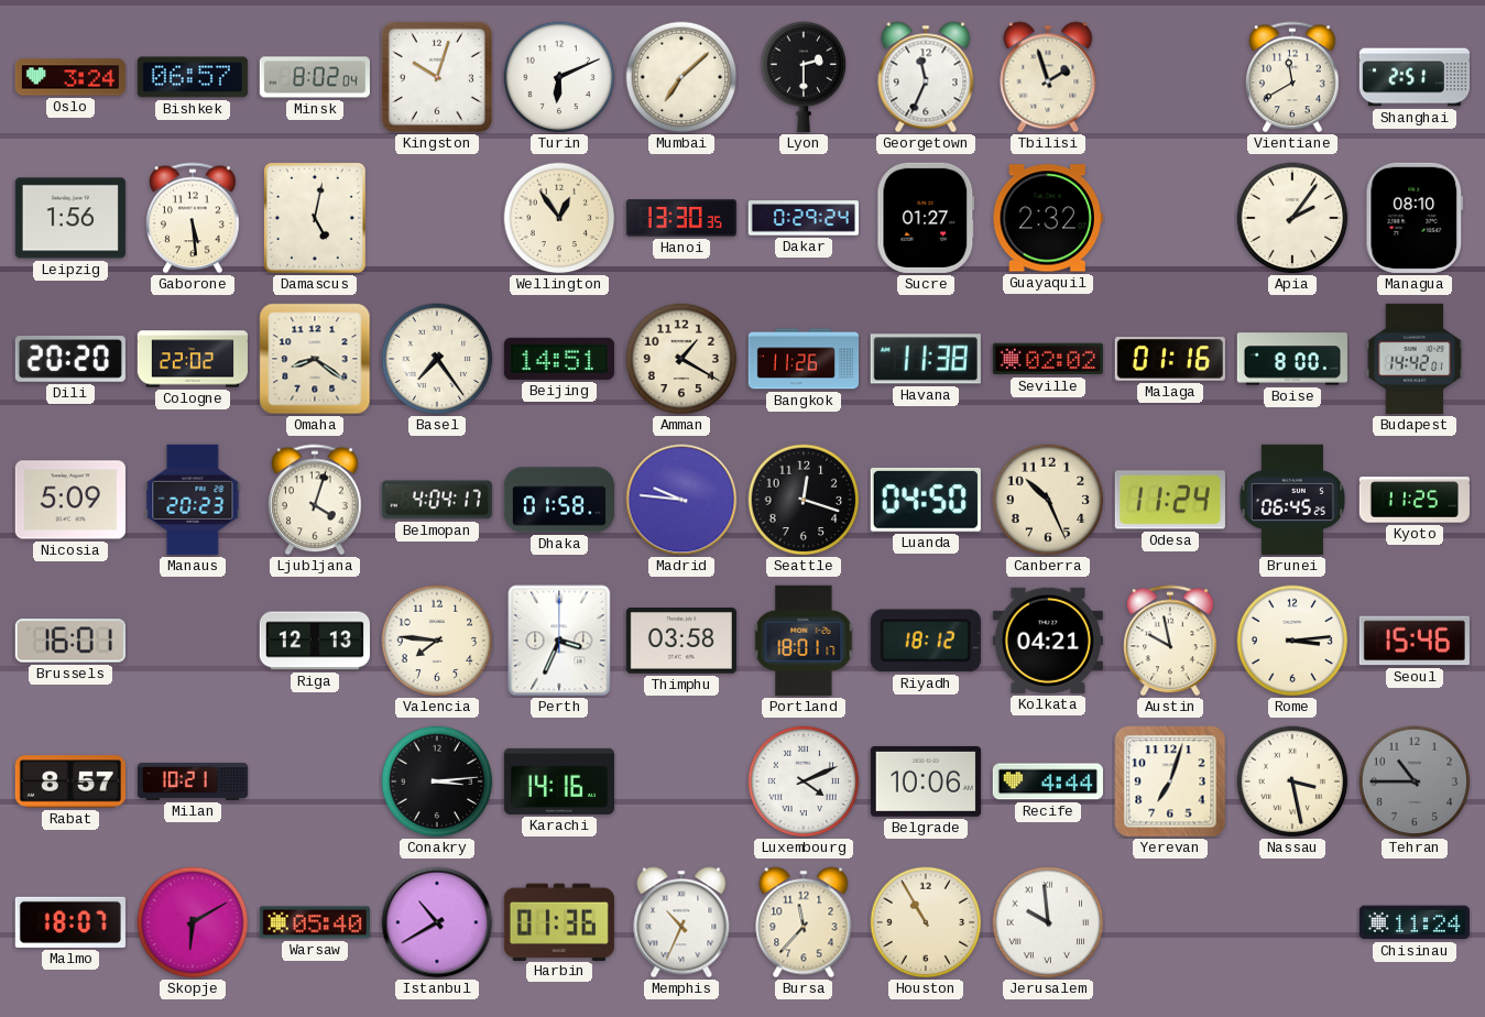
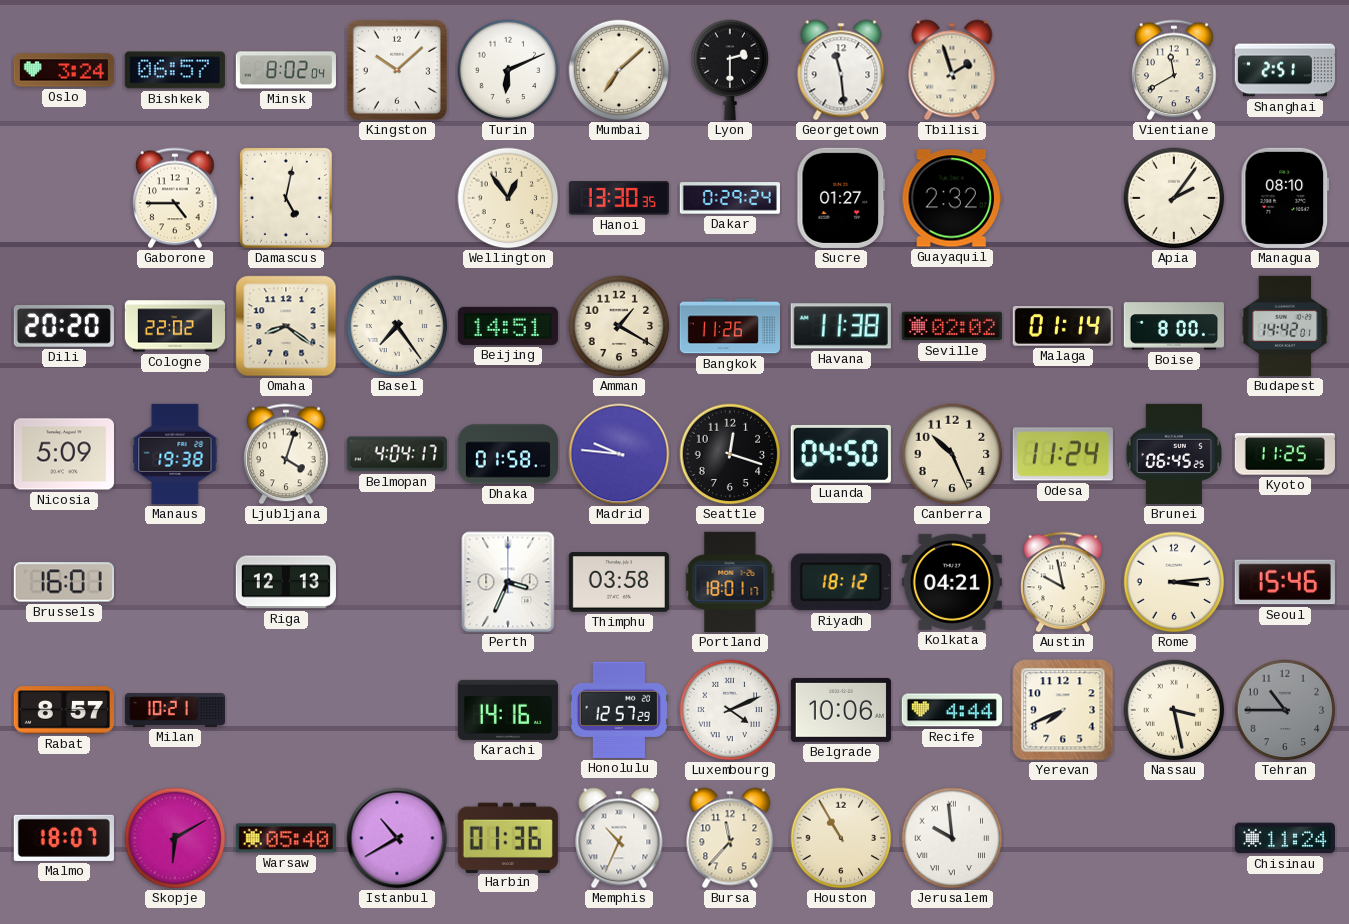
Kingston: 10:03 -> 10:08 (397, 70)
Georgetown: 11:34 -> 11:29 (841, 70)
Leipzig: 1:56 -> none (70, 218)
Gaborone: 5:29 -> 4:45 (175, 198)
Malaga: 01:16 -> 01:14 (1063, 327)
Manaus: 20:23 -> 19:38 (175, 454)
Valencia: 7:46 -> none (437, 641)
Conakry: 3:14 -> none (437, 781)
Honolulu: none -> 12:57 (619, 710)
Yerevan: 7:03 -> 7:41 (1063, 710)
